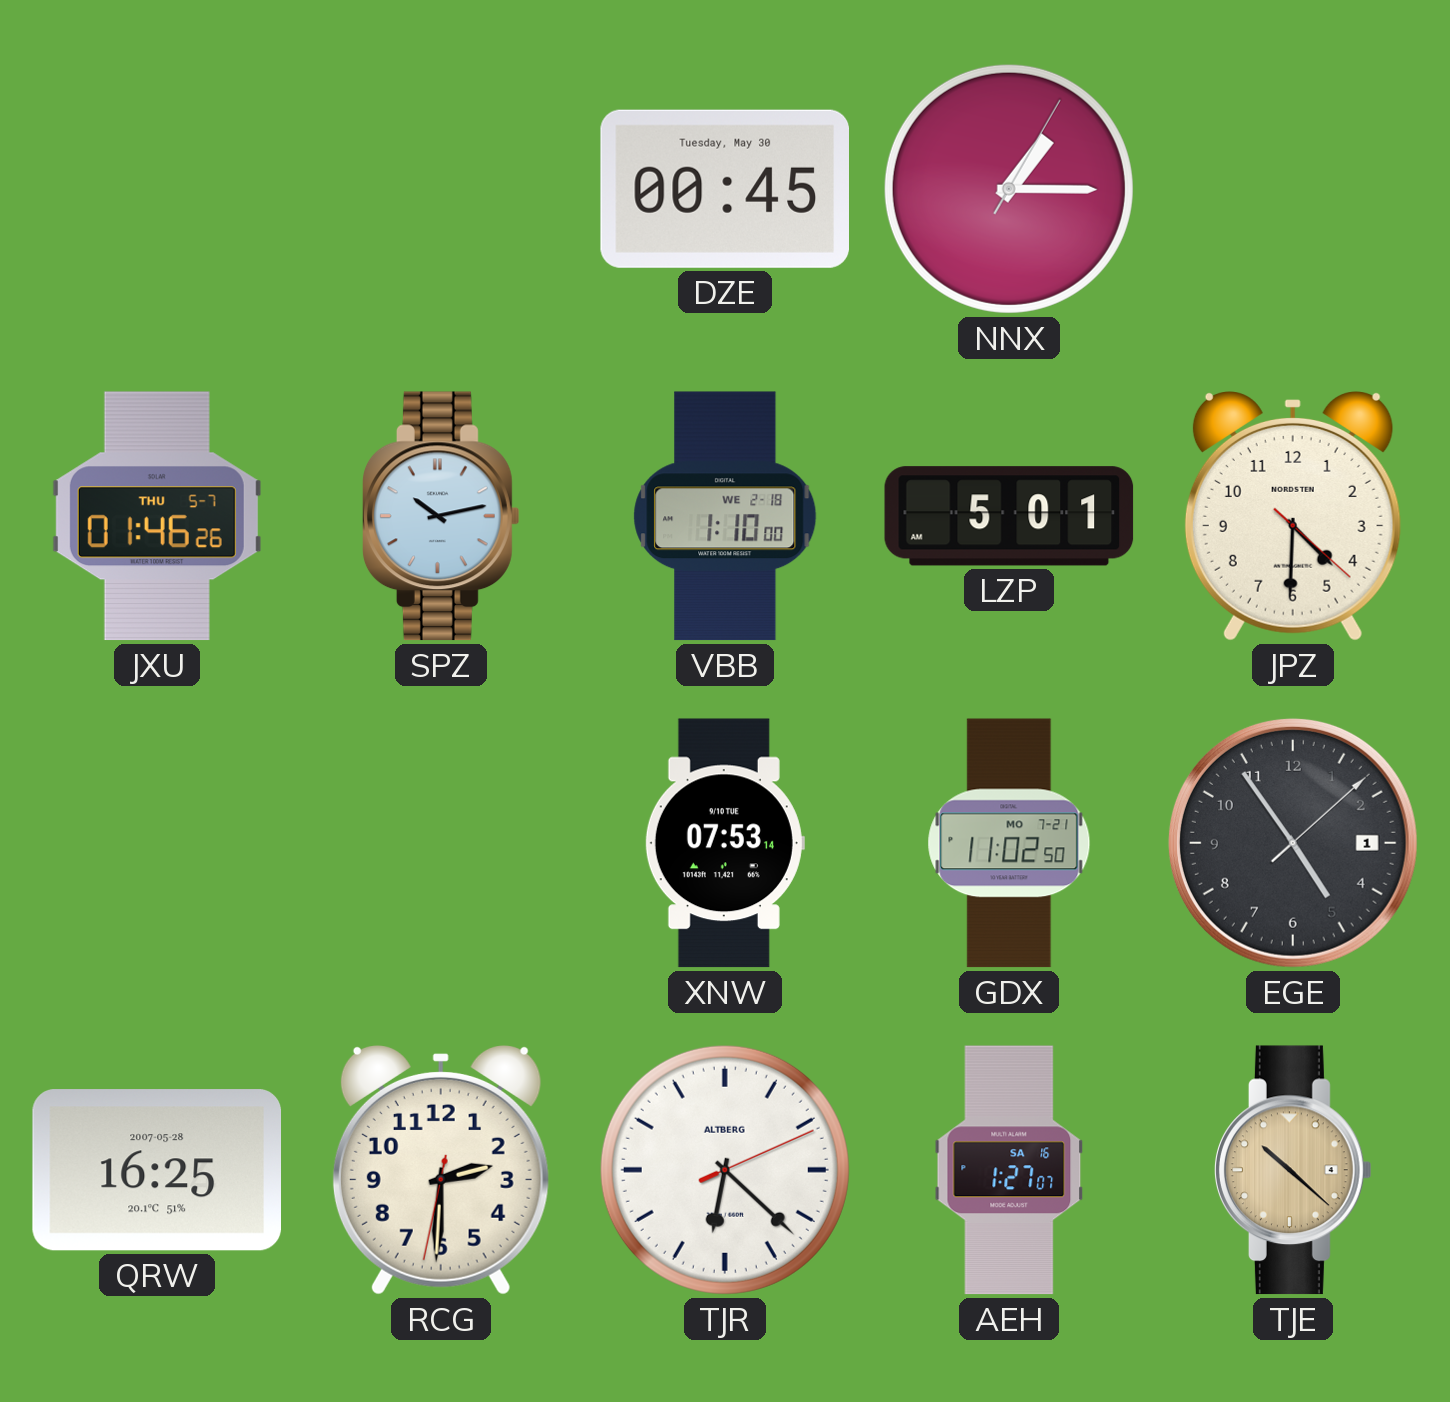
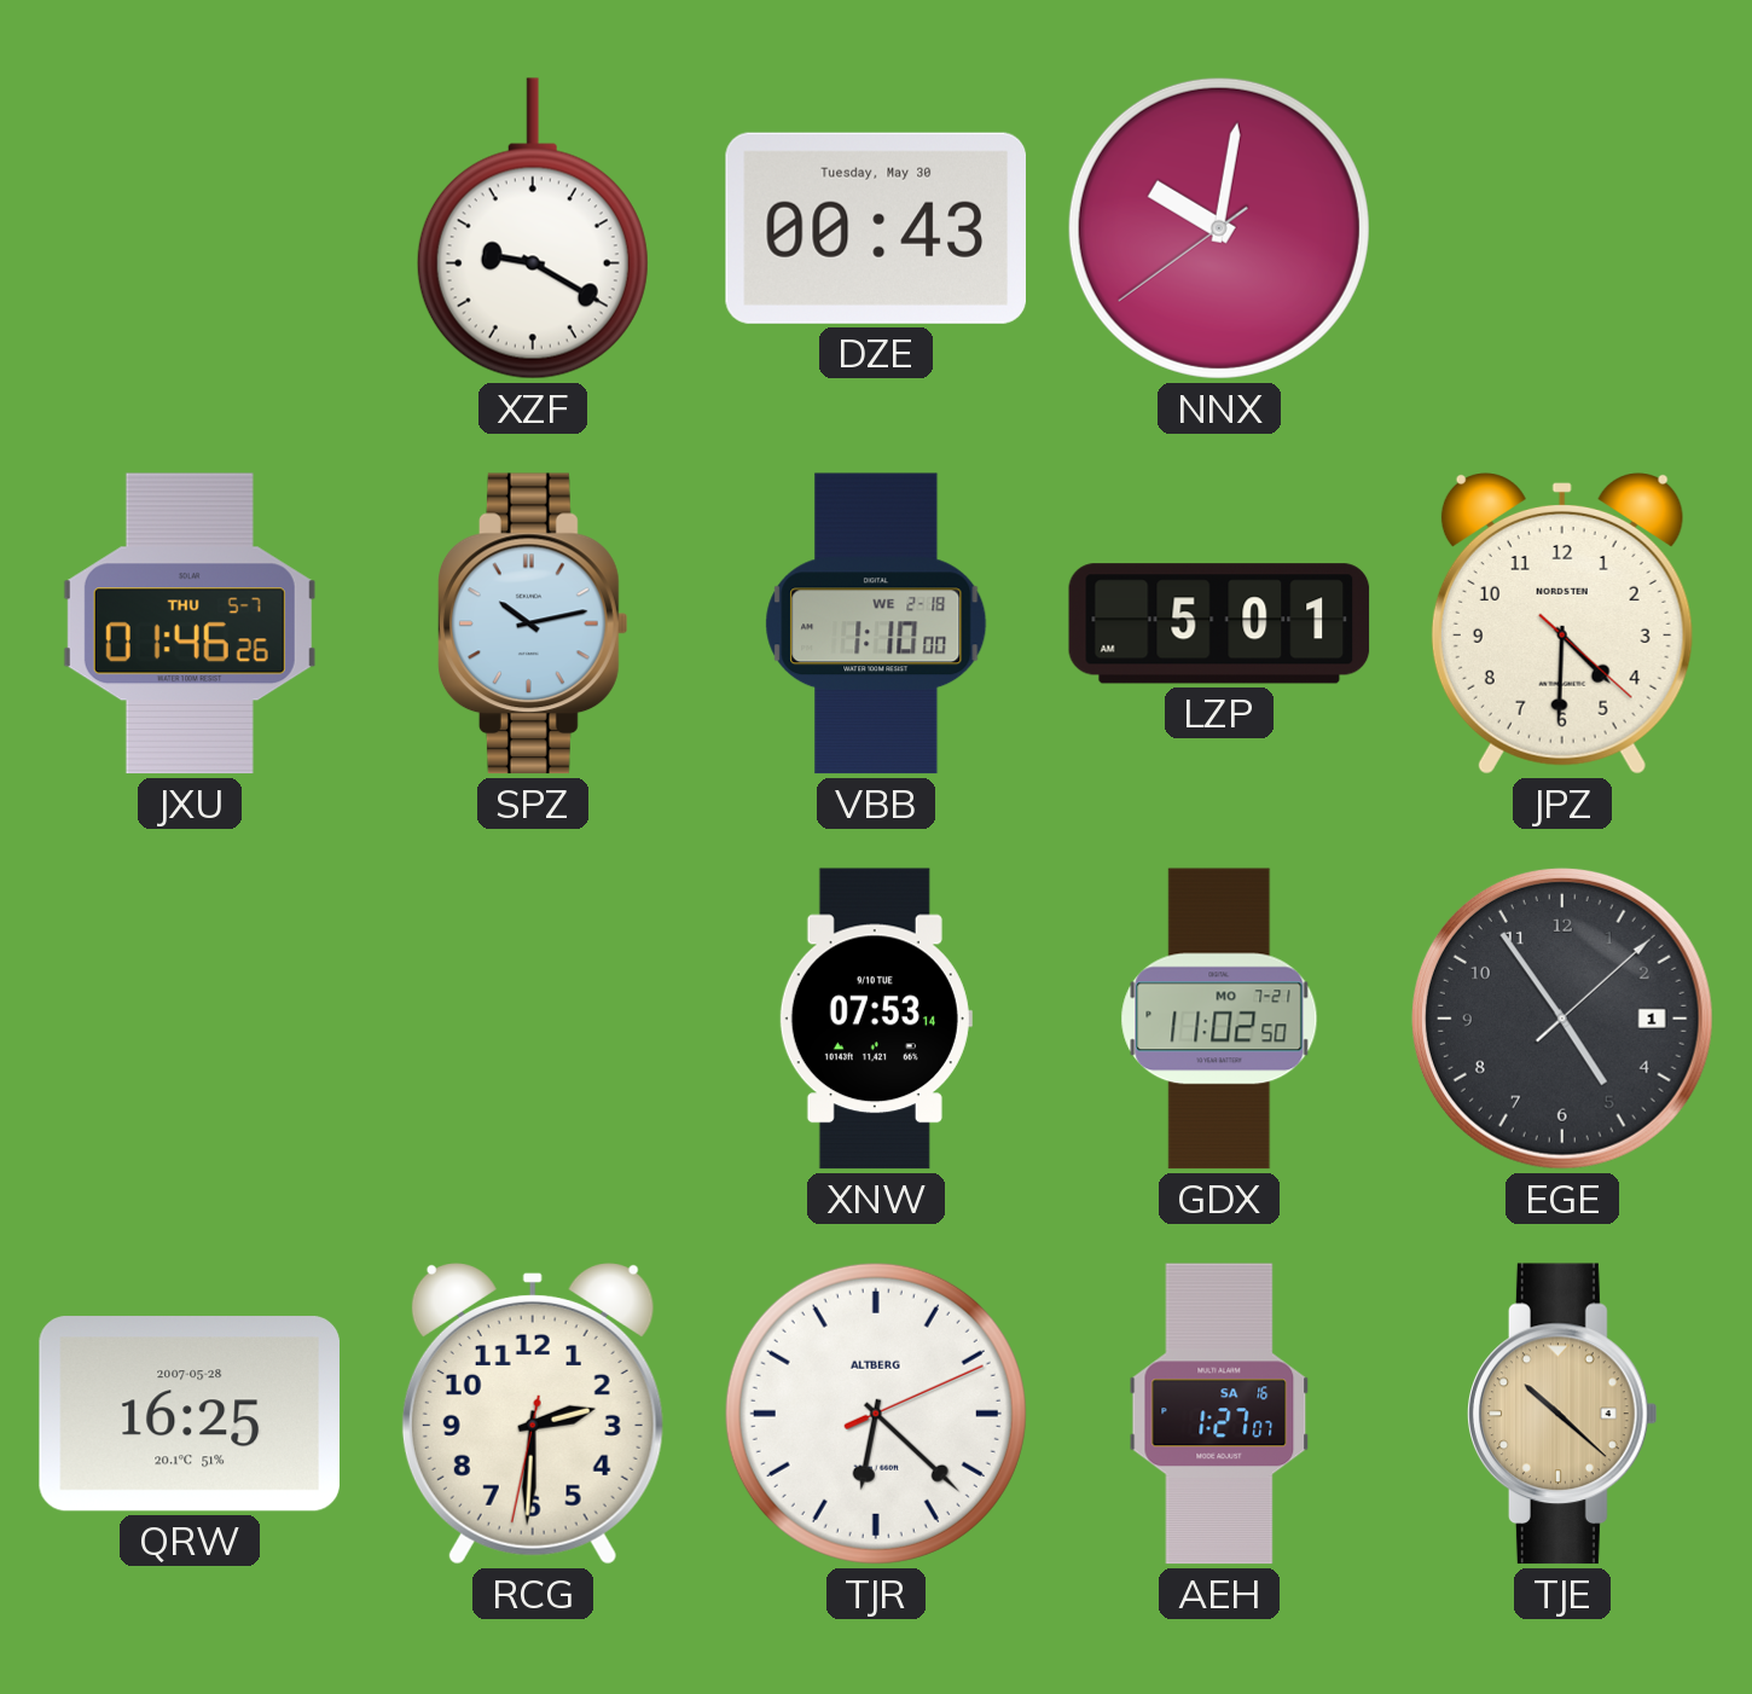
XZF: none -> 9:20 (533, 228)
DZE: 00:45 -> 00:43 (876, 228)
NNX: 1:15 -> 10:01 (1219, 228)
